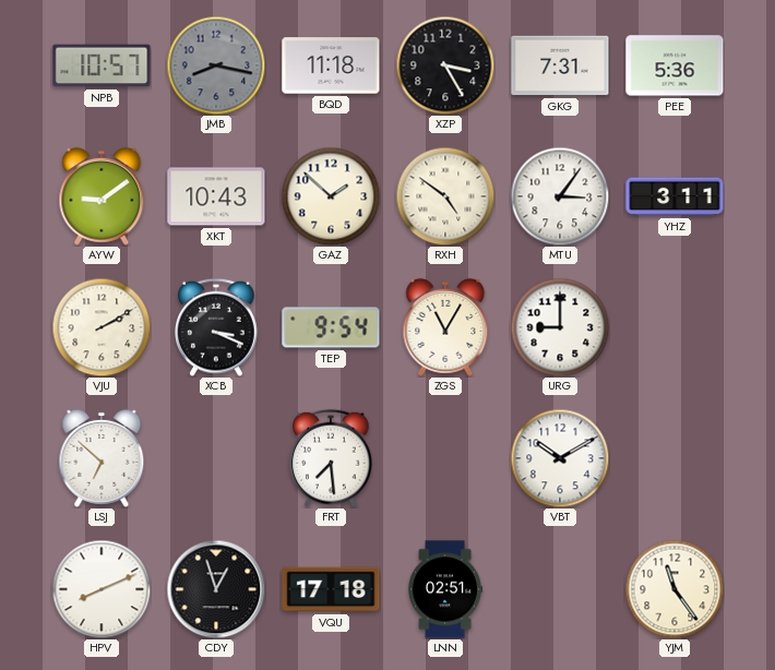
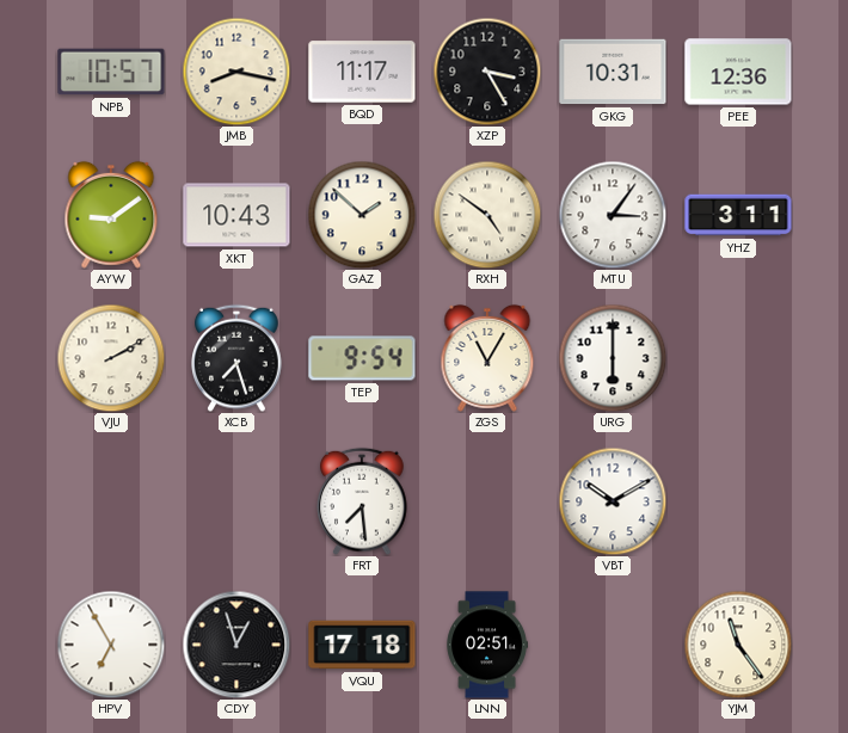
JMB dial: grey -> cream (236, 72)
BQD: 11:18 -> 11:17 (362, 72)
GKG: 7:31 -> 10:31 (613, 72)
PEE: 5:36 -> 12:36 (738, 72)
XCB: 3:19 -> 7:27 (236, 358)
URG: 9:00 -> 6:00 (613, 358)
LSJ: 6:52 -> none (102, 458)
HPV: 8:11 -> 6:55 (111, 645)
